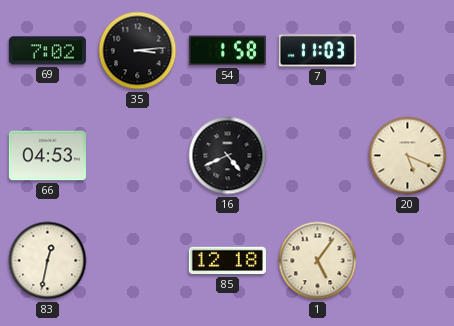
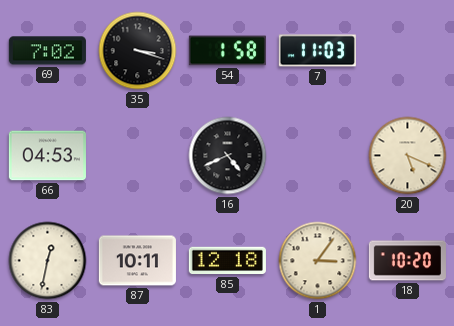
35: 3:14 -> 3:18 (138, 51)
87: none -> 10:11 (137, 261)
1: 5:06 -> 3:06 (318, 261)
18: none -> 10:20 (407, 261)
